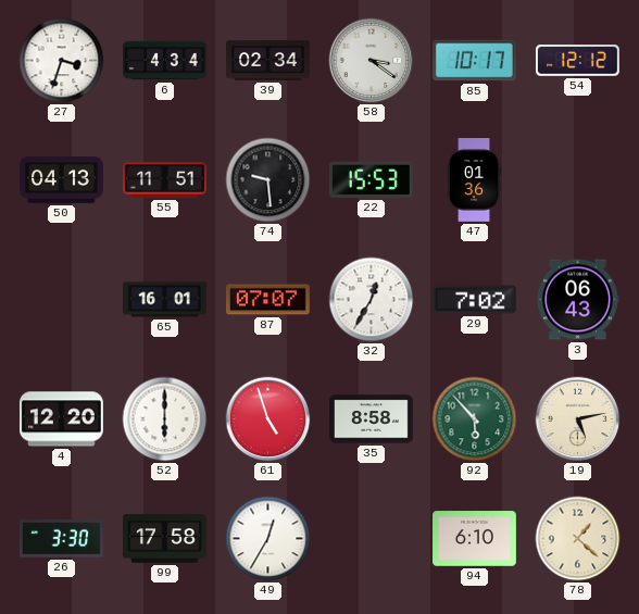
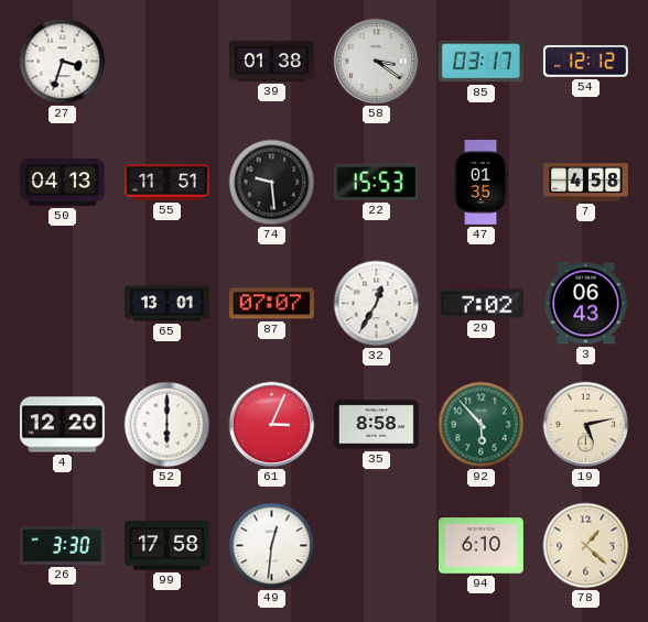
6: 4:34 -> none (165, 61)
39: 02:34 -> 01:38 (272, 62)
85: 10:17 -> 03:17 (480, 62)
47: 01:36 -> 01:35 (480, 183)
7: none -> 4:58 (586, 183)
65: 16:01 -> 13:01 (168, 304)
61: 4:57 -> 3:04 (272, 425)
49: 12:35 -> 12:31 (272, 546)
